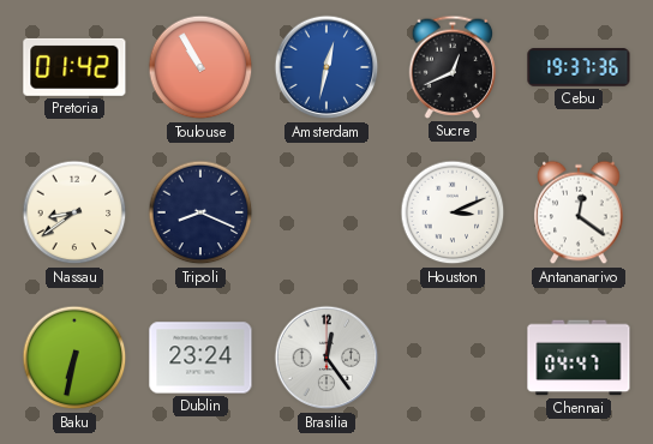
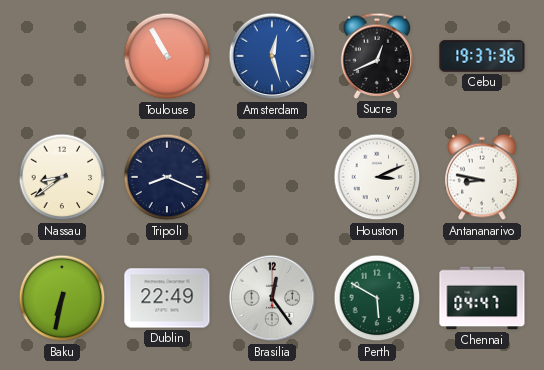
Pretoria: 01:42 -> none (74, 67)
Amsterdam: 12:32 -> 12:27 (272, 56)
Antananarivo: 12:21 -> 8:47 (482, 177)
Dublin: 23:24 -> 22:49 (167, 298)
Perth: none -> 5:50 (377, 298)
